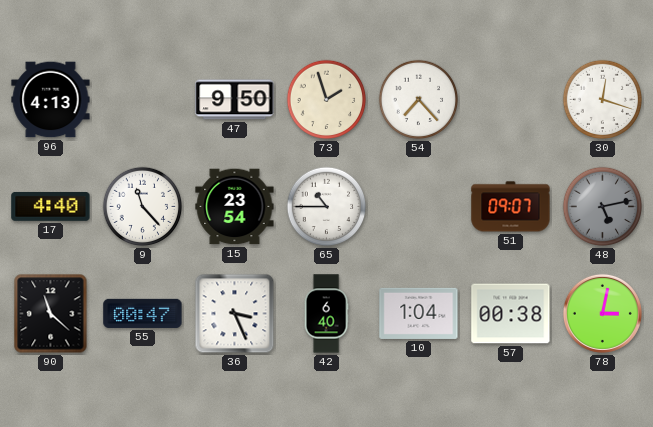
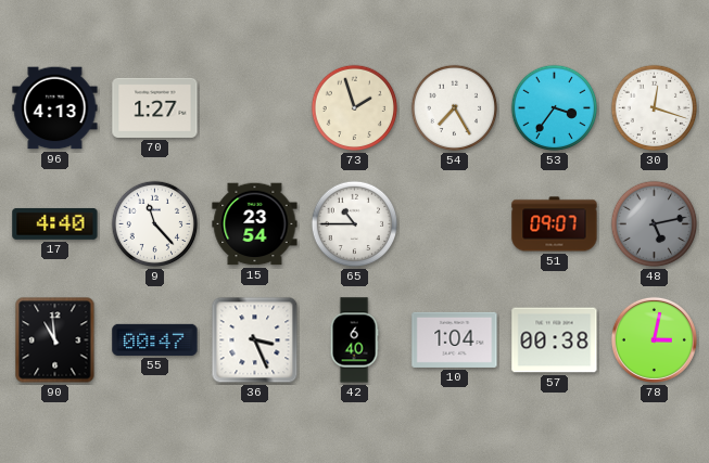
70: none -> 1:27 (155, 107)
47: 9:50 -> none (235, 100)
54: 7:23 -> 7:25 (455, 108)
53: none -> 3:36 (555, 108)
90: 11:22 -> 10:59 (55, 340)
